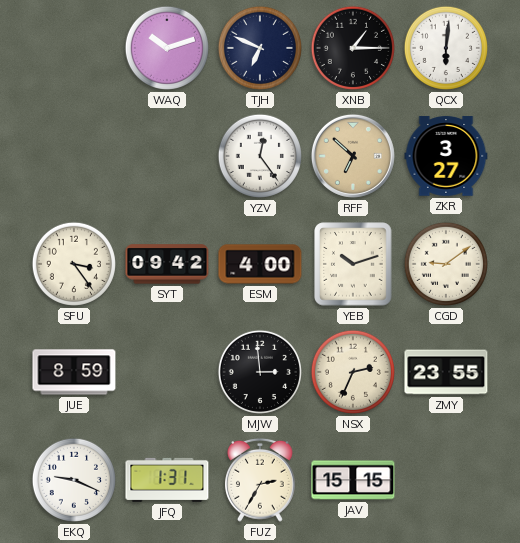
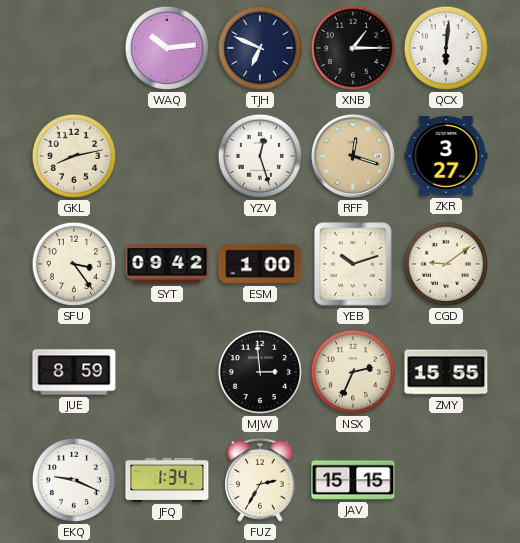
WAQ: 10:12 -> 10:14 (167, 48)
GKL: none -> 8:13 (74, 156)
YZV: 12:24 -> 12:27 (260, 156)
RFF: 6:52 -> 12:18 (353, 156)
ESM: 4:00 -> 1:00 (260, 264)
ZMY: 23:55 -> 15:55 (446, 372)
JFQ: 1:31 -> 1:34 (167, 480)
